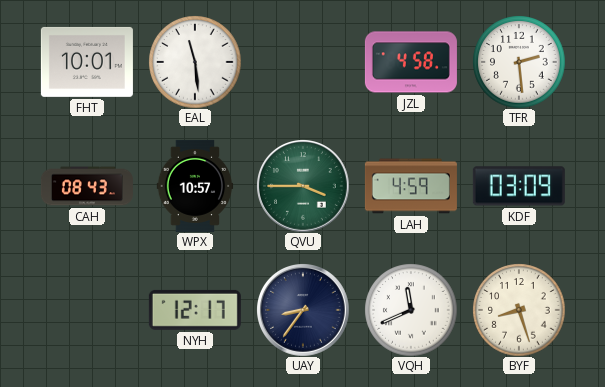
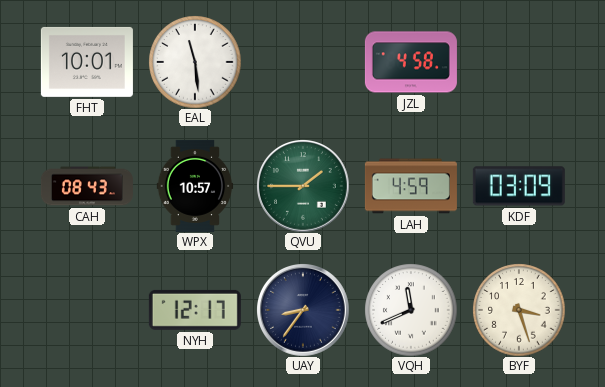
TFR: 2:29 -> none (519, 62)
QVU: 3:45 -> 1:45 (303, 186)
BYF: 8:27 -> 3:27 (519, 310)
